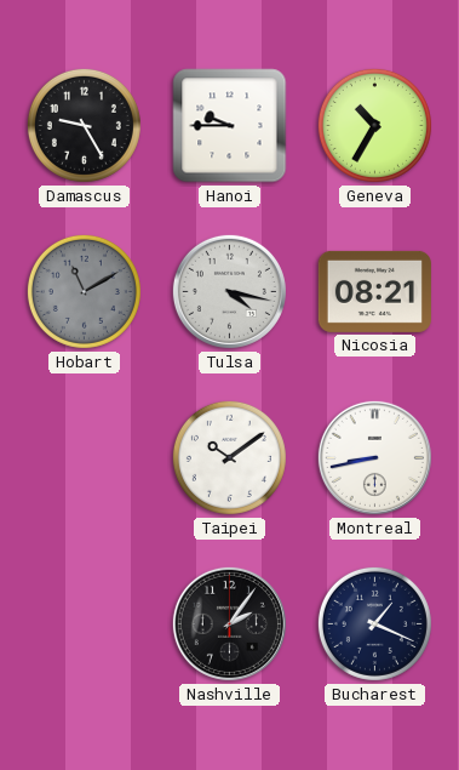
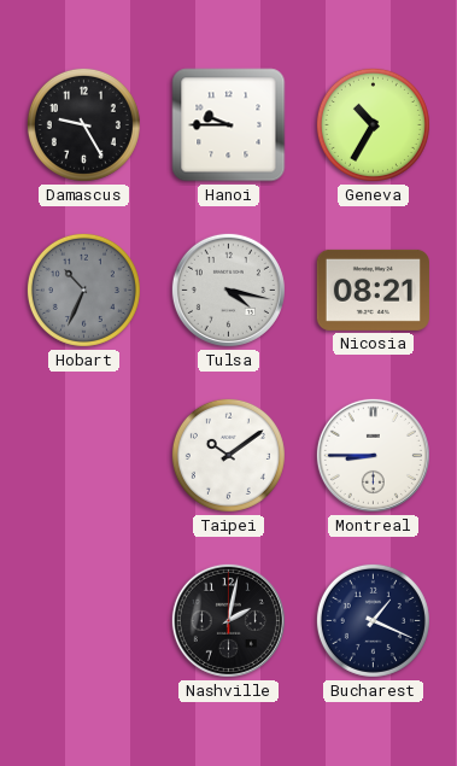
Hobart: 11:10 -> 10:34 (83, 290)
Montreal: 8:43 -> 8:45 (373, 455)
Nashville: 2:06 -> 2:02 (228, 620)
